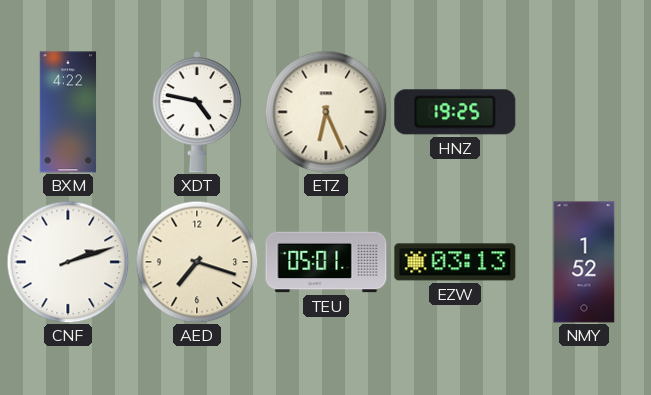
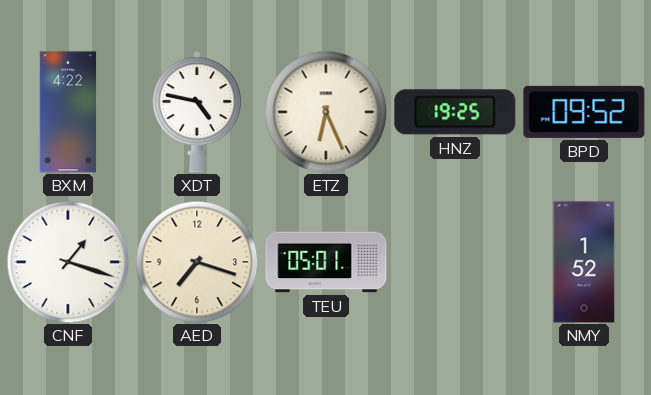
BPD: none -> 09:52 (584, 112)
CNF: 2:12 -> 1:18 (68, 262)
EZW: 03:13 -> none (455, 262)
